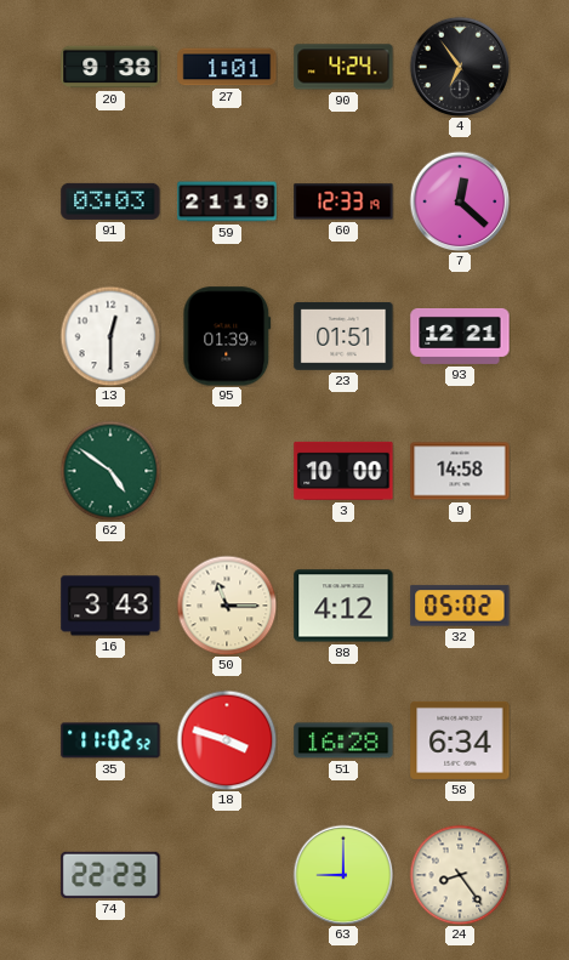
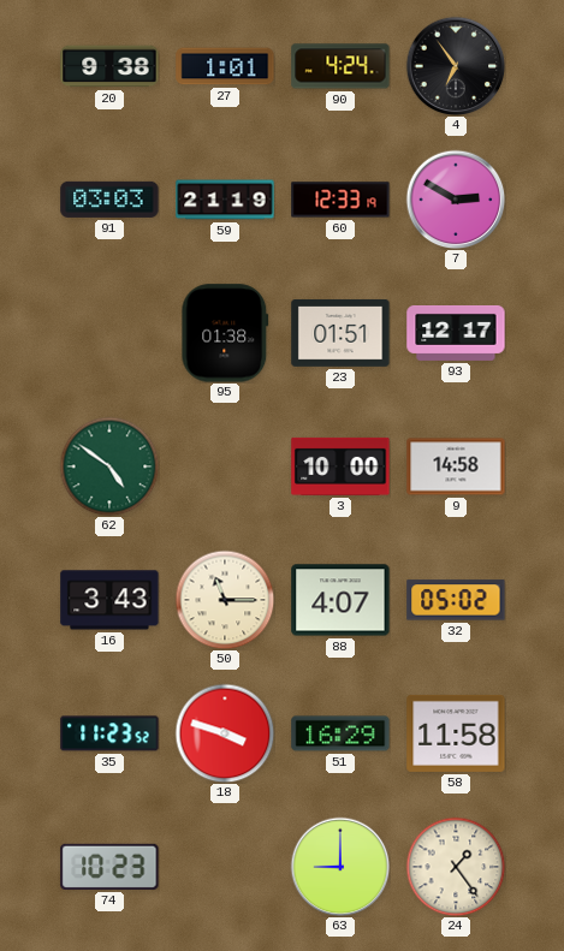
7: 12:22 -> 2:50 (456, 200)
13: 12:30 -> none (110, 336)
95: 01:39 -> 01:38 (225, 333)
93: 12:21 -> 12:17 (456, 333)
88: 4:12 -> 4:07 (340, 600)
35: 11:02 -> 11:23 (109, 733)
51: 16:28 -> 16:29 (340, 733)
58: 6:34 -> 11:58 (456, 733)
74: 22:23 -> 10:23 (109, 867)
24: 8:24 -> 1:24 (456, 867)
